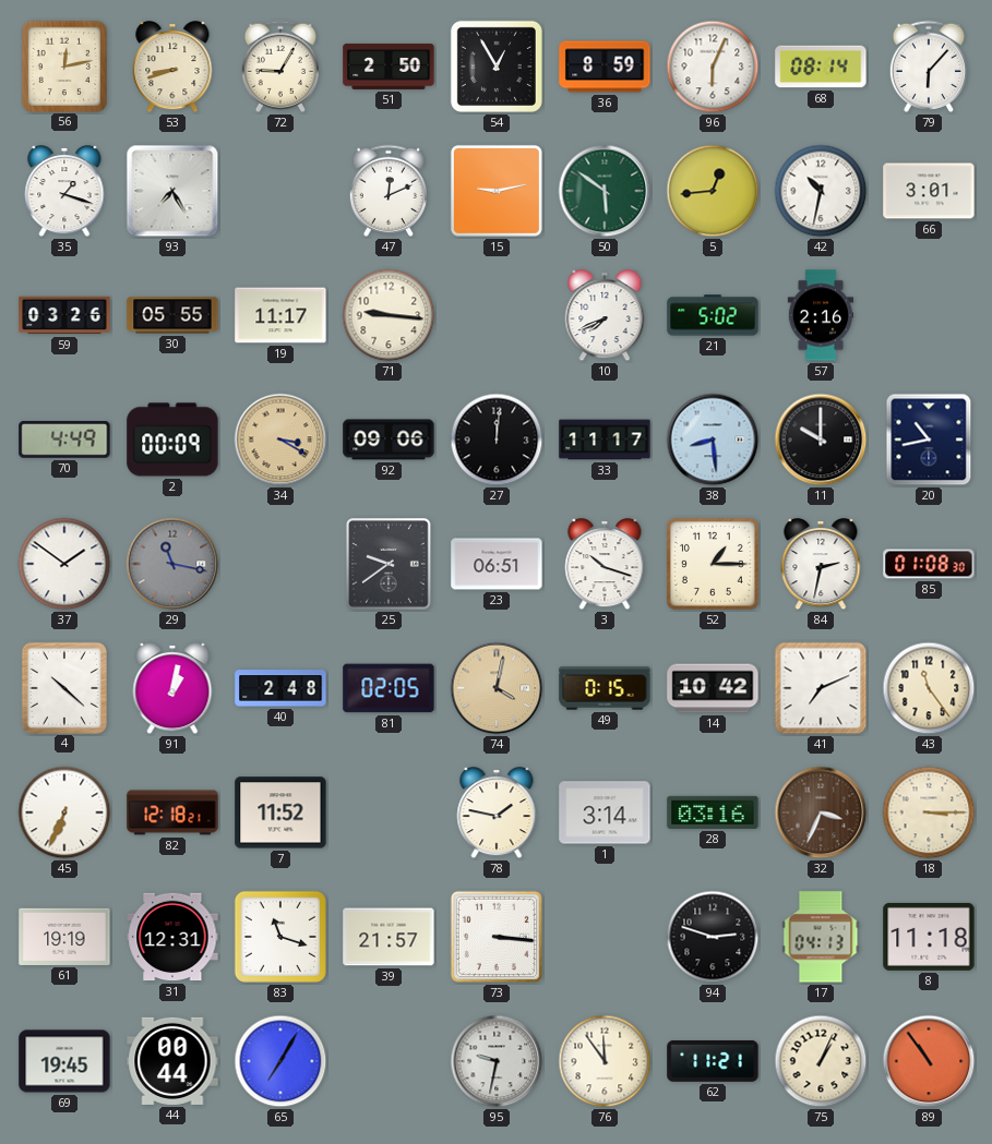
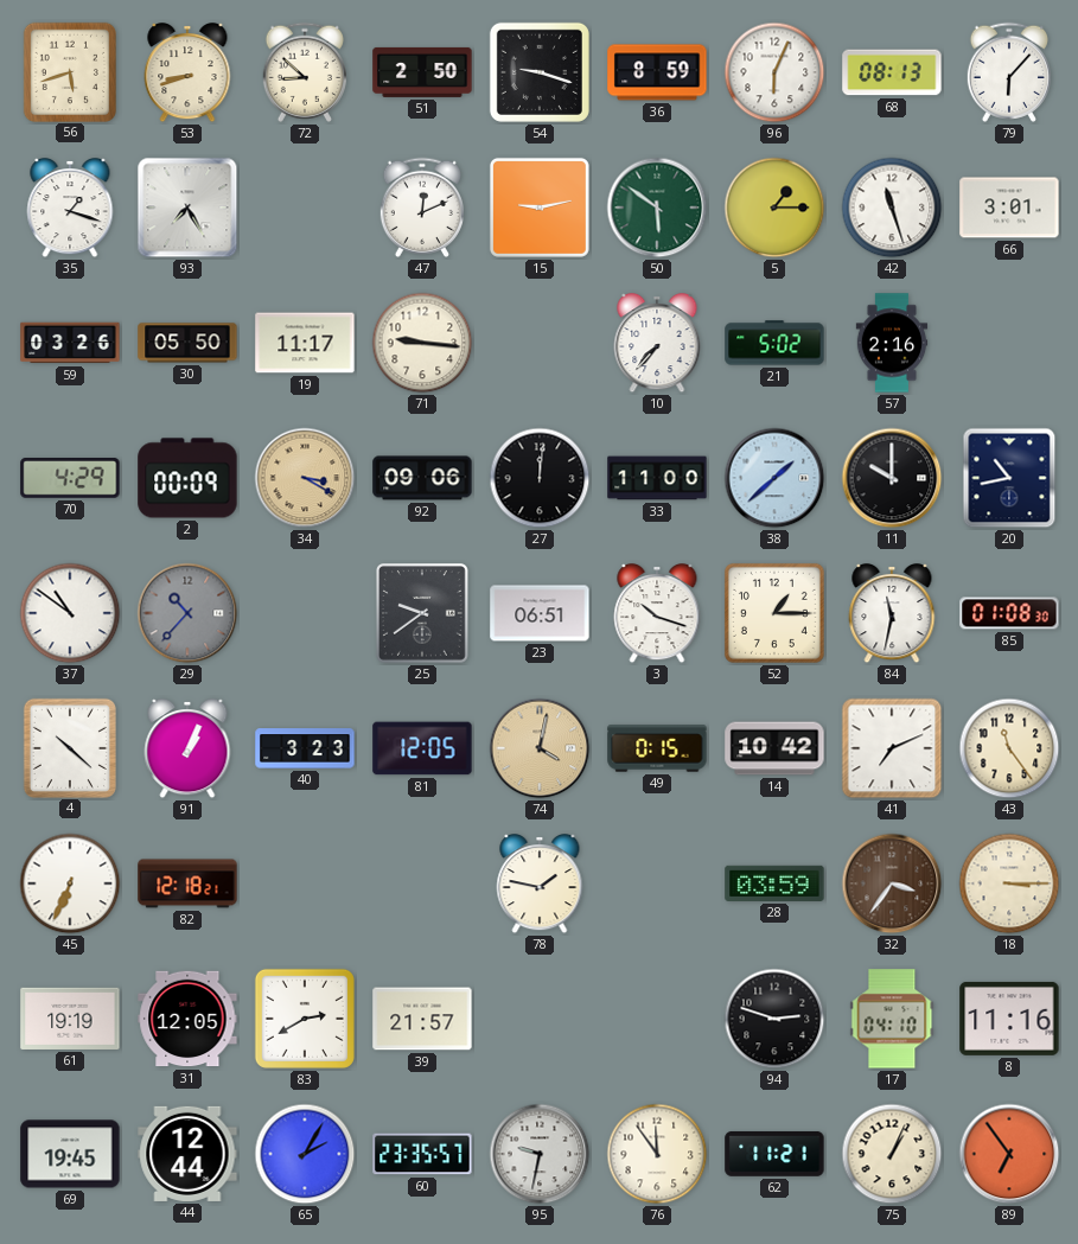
56: 12:13 -> 5:42 (70, 71)
72: 9:05 -> 8:52 (304, 72)
54: 12:55 -> 9:18 (540, 72)
68: 08:14 -> 08:13 (892, 72)
5: 12:44 -> 1:15 (774, 208)
42: 10:32 -> 11:27 (892, 208)
30: 05:55 -> 05:50 (187, 343)
10: 7:41 -> 7:37 (657, 344)
70: 4:49 -> 4:29 (70, 478)
33: 11:17 -> 11:00 (657, 478)
38: 8:29 -> 1:38 (774, 478)
37: 1:51 -> 10:51 (70, 613)
29: 11:17 -> 10:37 (187, 613)
84: 2:32 -> 11:32 (892, 614)
91: 1:02 -> 1:04 (187, 749)
40: 2:48 -> 3:23 (305, 748)
81: 02:05 -> 12:05 (422, 748)
7: 11:52 -> none (280, 812)
1: 3:14 -> none (605, 812)
28: 03:16 -> 03:59 (774, 883)
32: 3:34 -> 3:36 (892, 883)
31: 12:31 -> 12:05 (187, 1019)
83: 11:18 -> 2:40 (305, 1019)
73: 3:16 -> none (497, 937)
17: 04:13 -> 04:10 (892, 1019)
8: 11:18 -> 11:16 (1009, 1019)
44: 00:44 -> 12:44 (187, 1154)
65: 7:05 -> 2:05 (305, 1154)
60: none -> 23:35 (422, 1154)
89: 10:54 -> 6:54 (1009, 1154)
